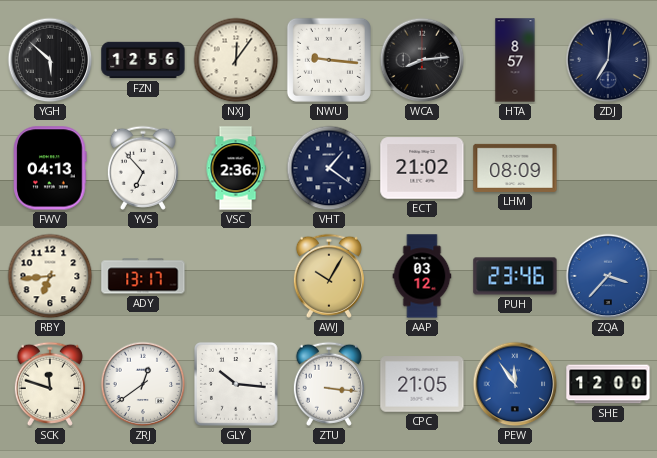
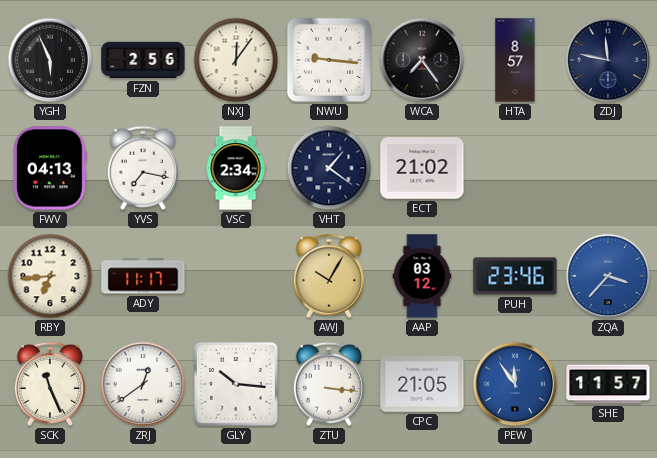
YGH: 5:52 -> 5:56 (50, 60)
FZN: 12:56 -> 2:56 (143, 60)
WCA: 8:14 -> 7:24 (422, 60)
ZDJ: 7:01 -> 11:47 (608, 60)
YVS: 6:53 -> 7:17 (143, 168)
VSC: 2:36 -> 2:34 (236, 168)
LHM: 08:09 -> none (515, 168)
ADY: 13:17 -> 11:17 (143, 276)
SCK: 11:48 -> 11:26 (50, 384)
SHE: 12:00 -> 11:57 (608, 384)
